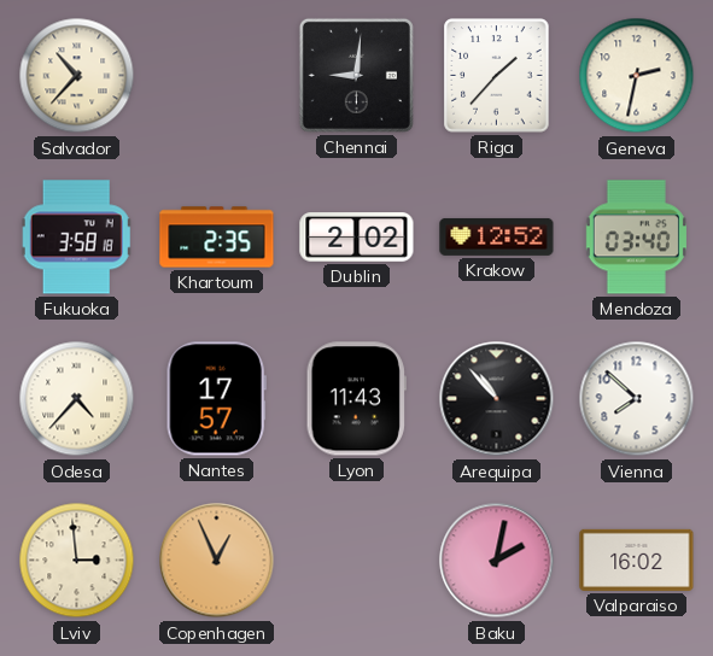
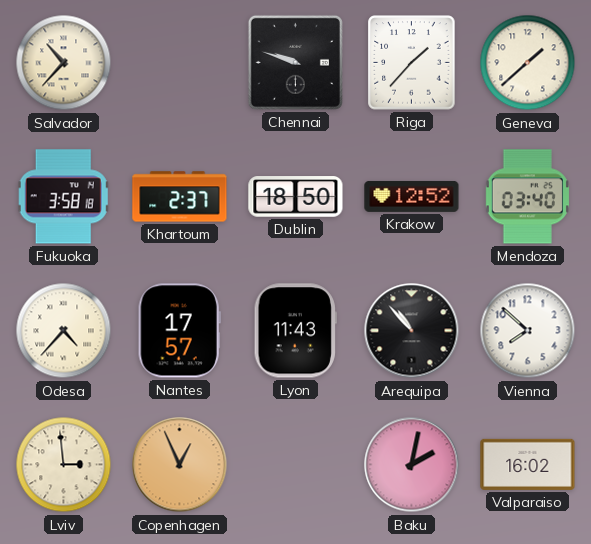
Chennai: 9:01 -> 9:48 (295, 62)
Geneva: 2:32 -> 1:38 (528, 63)
Khartoum: 2:35 -> 2:37 (180, 197)
Dublin: 2:02 -> 18:50 (296, 197)
